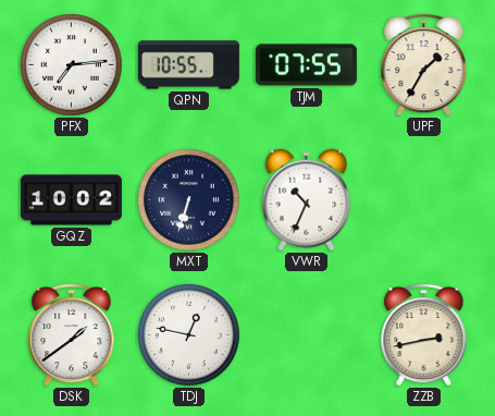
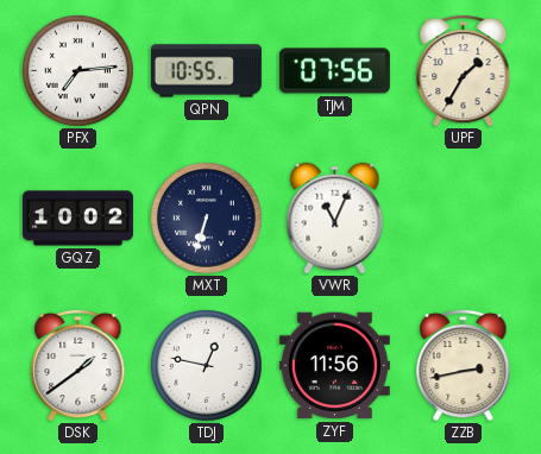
TJM: 07:55 -> 07:56 (334, 71)
VWR: 10:34 -> 11:04 (335, 219)
ZYF: none -> 11:56 (334, 366)
